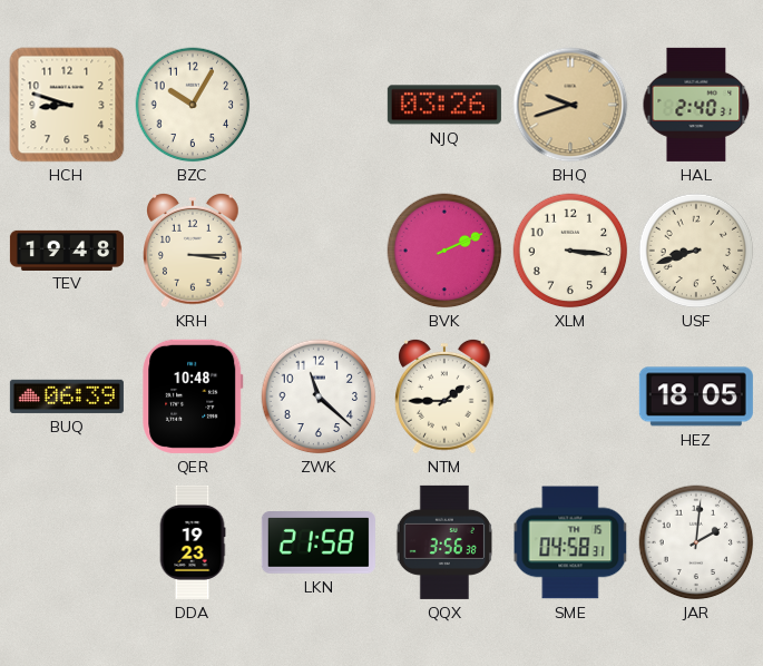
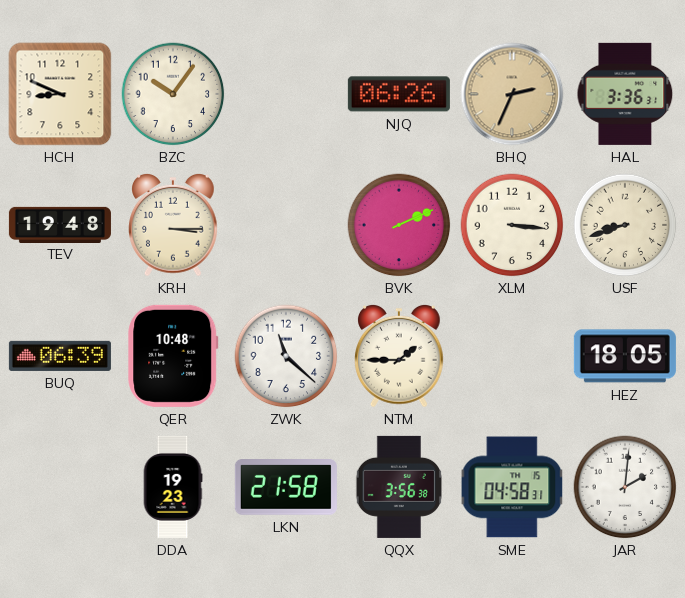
HCH: 8:48 -> 8:49 (60, 94)
BZC: 10:05 -> 10:06 (173, 94)
NJQ: 03:26 -> 06:26 (399, 94)
BHQ: 9:42 -> 2:34 (512, 94)
HAL: 2:40 -> 3:36 (625, 94)
